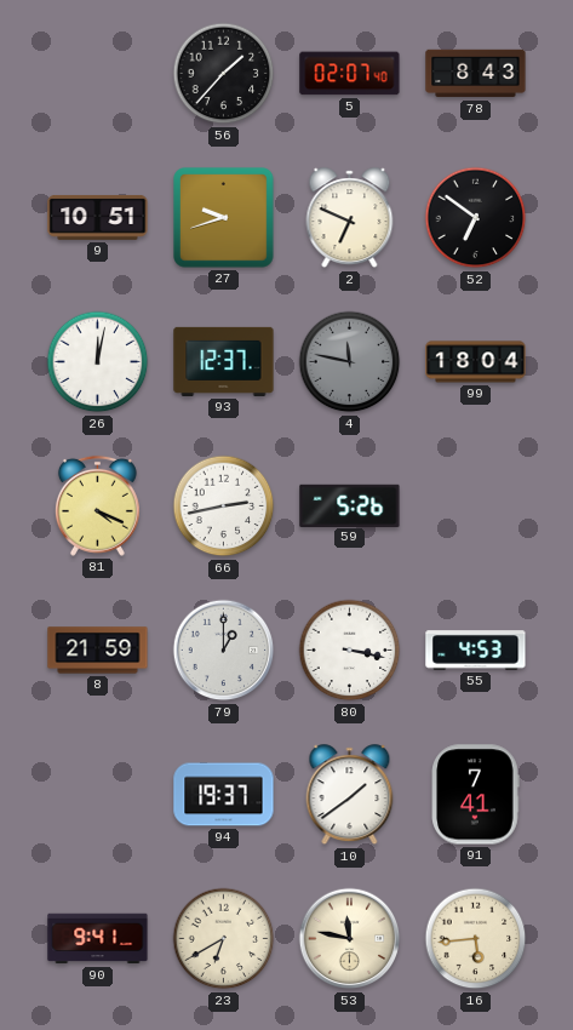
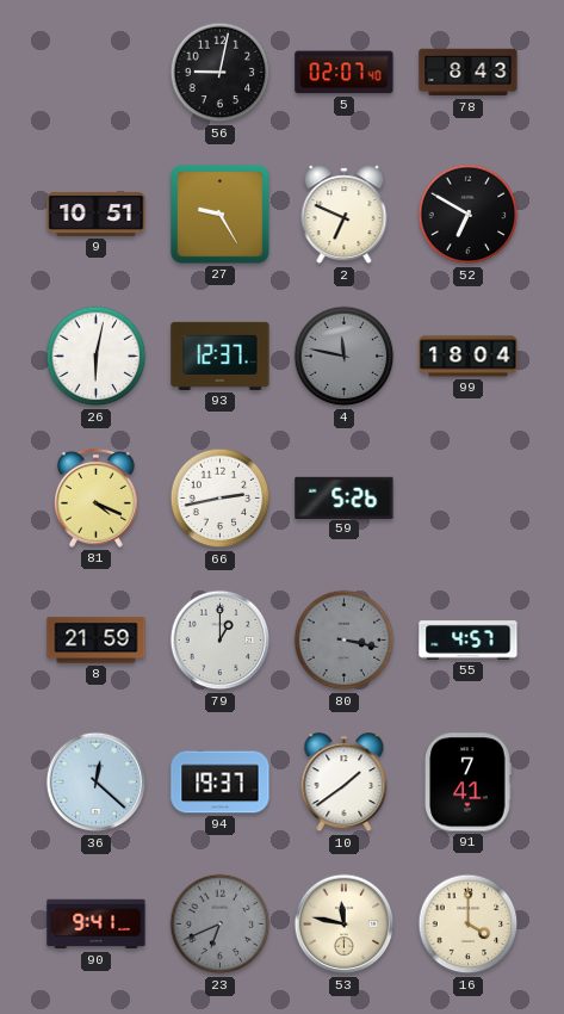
56: 1:37 -> 9:02 (221, 73)
27: 9:42 -> 9:25 (221, 215)
52: 6:51 -> 6:50 (469, 215)
26: 12:02 -> 6:02 (97, 357)
80 dial: white -> grey (345, 641)
55: 4:53 -> 4:57 (469, 641)
36: none -> 12:22 (97, 783)
23: 6:40 -> 6:41 (221, 925)
23 dial: cream -> grey (221, 925)
16: 5:44 -> 4:00 (469, 925)
